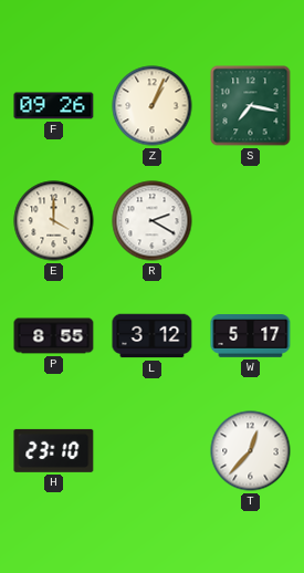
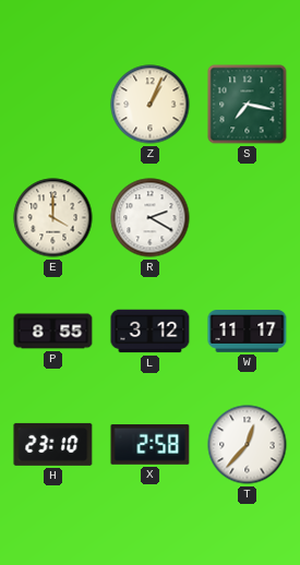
F: 09:26 -> none (54, 106)
W: 5:17 -> 11:17 (248, 332)
X: none -> 2:58 (151, 445)
